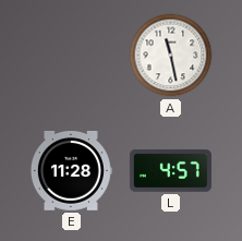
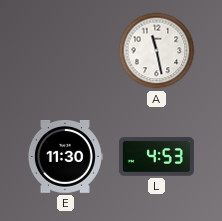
E: 11:28 -> 11:30 (65, 157)
L: 4:57 -> 4:53 (156, 157)
